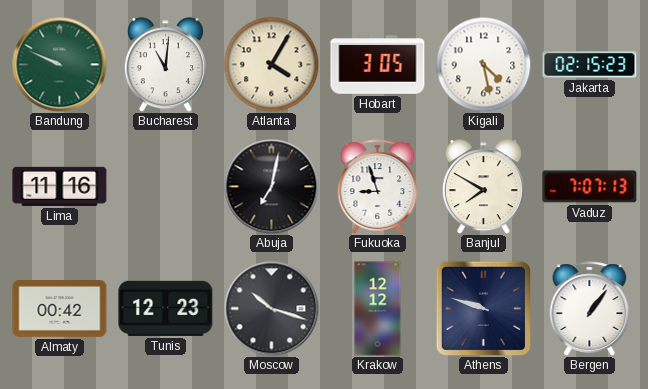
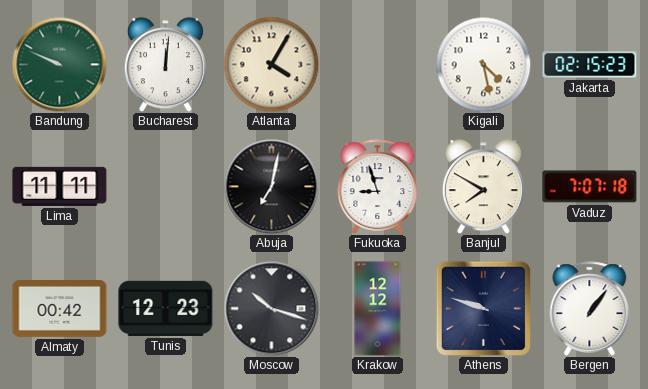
Bucharest: 11:01 -> 12:01 (165, 65)
Hobart: 3:05 -> none (378, 65)
Lima: 11:16 -> 11:11 (60, 186)
Vaduz: 7:07:13 -> 7:07:18 (590, 187)
